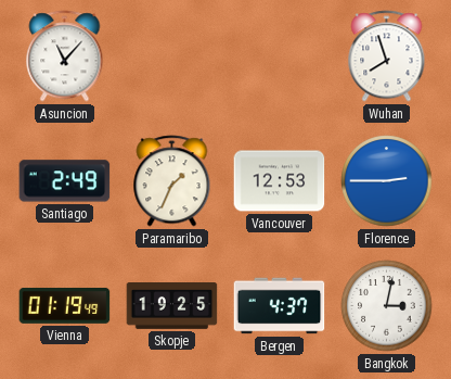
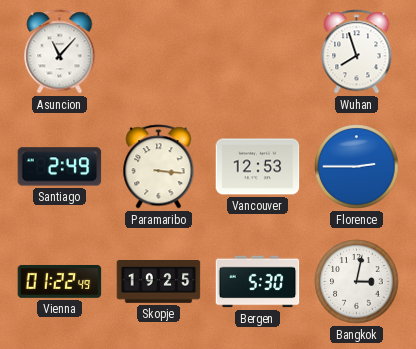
Paramaribo: 1:34 -> 3:16 (159, 167)
Vienna: 01:19 -> 01:22 (60, 282)
Bergen: 4:37 -> 5:30 (258, 282)
